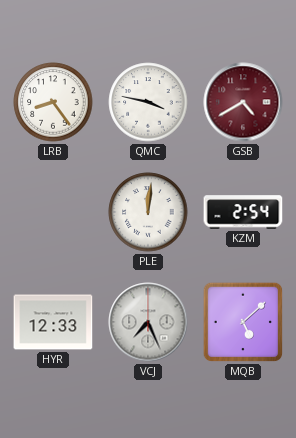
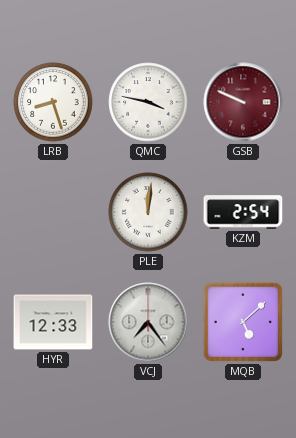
LRB: 8:24 -> 8:27 (53, 102)
GSB: 4:40 -> 9:49 (243, 102)
VCJ: 7:26 -> 7:24 (148, 322)
